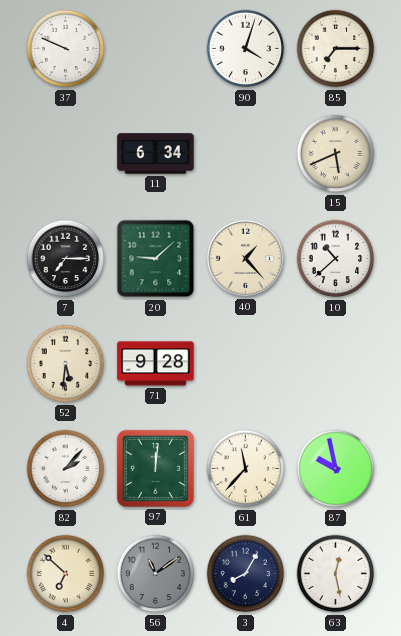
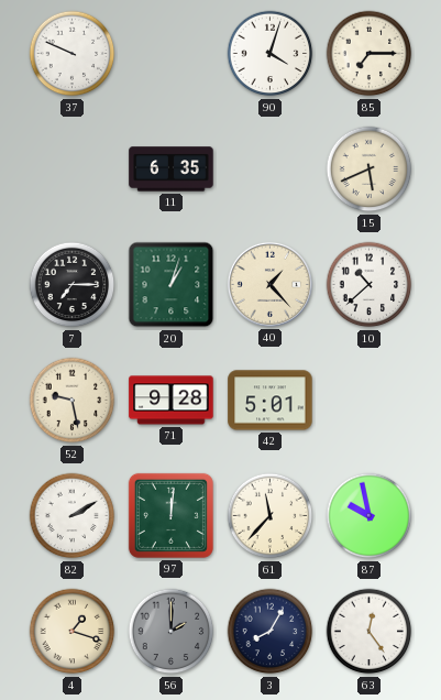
11: 6:34 -> 6:35 (172, 169)
20: 9:08 -> 1:03 (172, 285)
52: 5:31 -> 9:28 (73, 401)
42: none -> 5:01 (271, 401)
82: 2:07 -> 2:10 (73, 516)
4: 6:52 -> 1:18 (73, 632)
56: 11:09 -> 2:00 (172, 632)
63: 12:28 -> 12:24 (370, 632)
